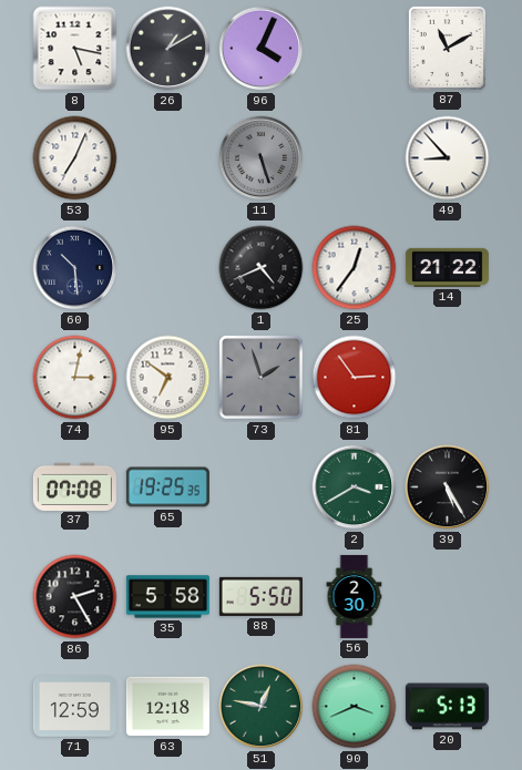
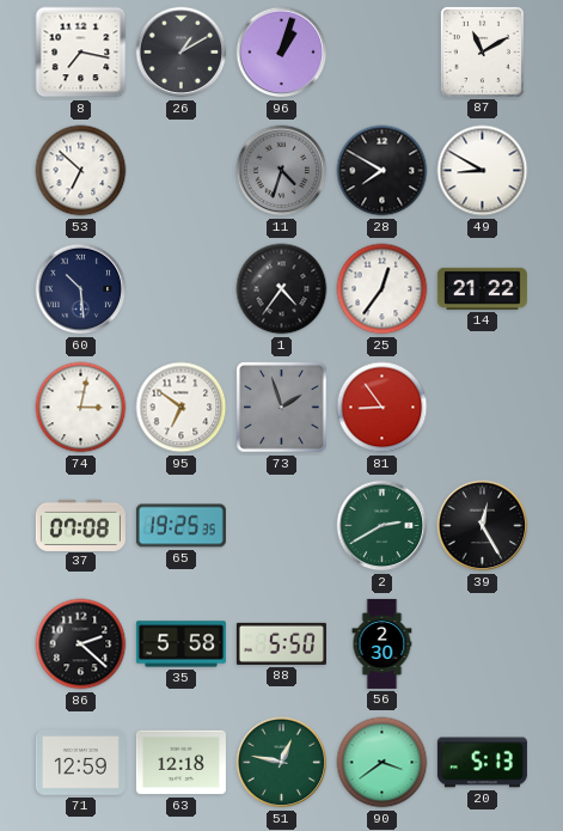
8: 5:17 -> 7:17 (81, 53)
96: 4:04 -> 1:03 (282, 53)
53: 7:04 -> 6:52 (81, 171)
11: 5:27 -> 4:33 (282, 171)
28: none -> 7:50 (383, 171)
49: 8:53 -> 8:50 (483, 171)
1: 4:41 -> 4:36 (282, 289)
81: 2:54 -> 8:54 (383, 408)
2: 3:40 -> 2:40 (383, 526)
39: 5:25 -> 12:25 (483, 526)
86: 2:25 -> 2:22 (81, 644)
90: 3:41 -> 3:39 (383, 763)
